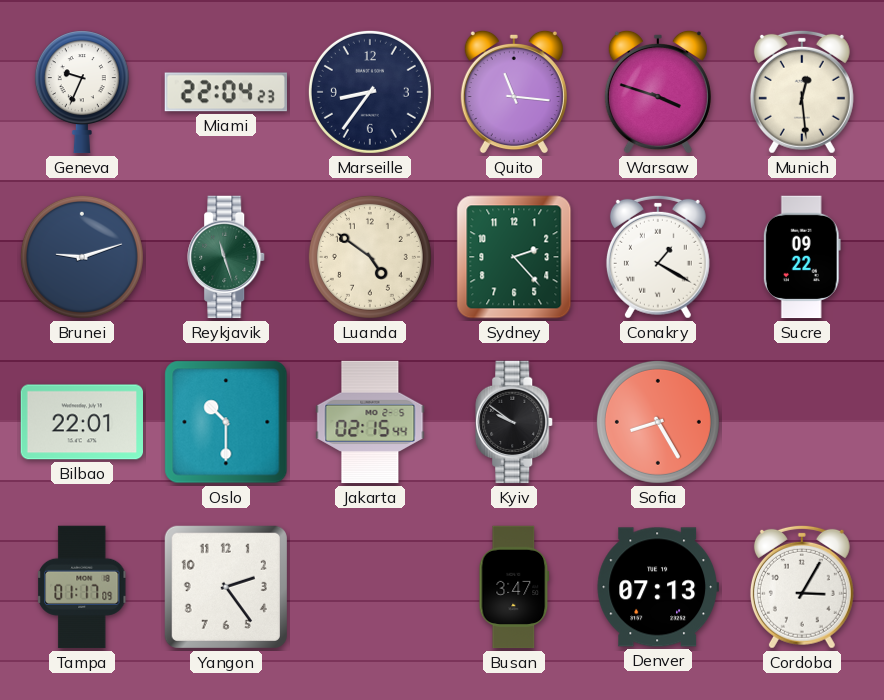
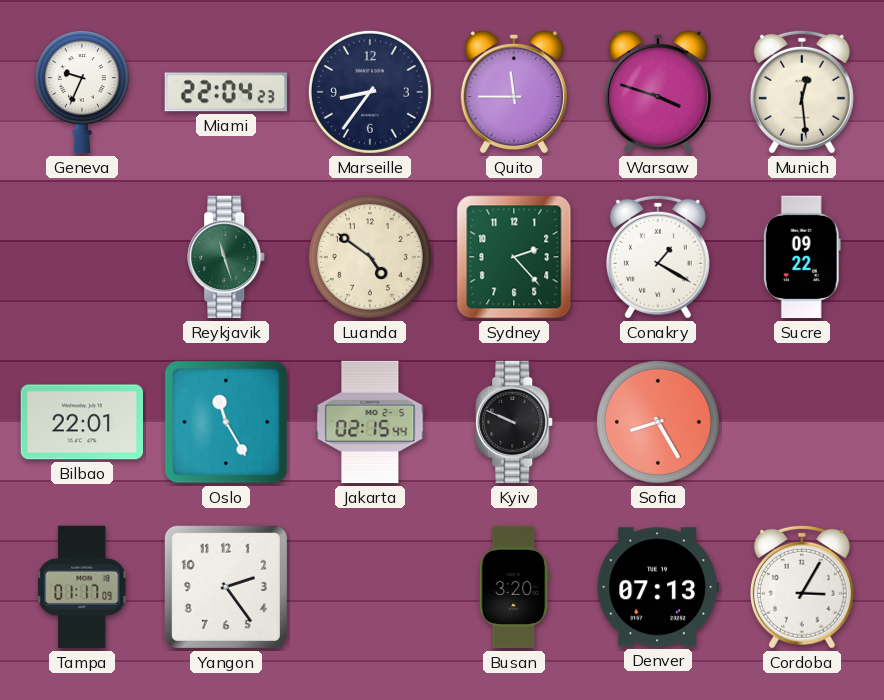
Quito: 11:16 -> 11:45 (514, 92)
Brunei: 9:12 -> none (82, 257)
Oslo: 10:30 -> 11:25 (226, 422)
Kyiv: 9:51 -> 9:49 (515, 422)
Busan: 3:47 -> 3:20 (514, 587)
